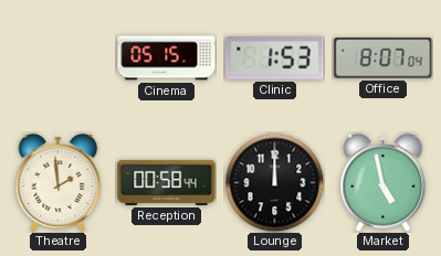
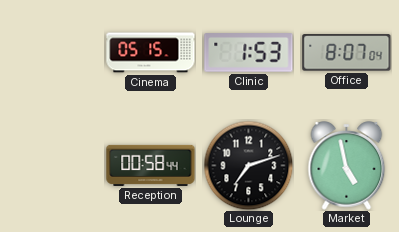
Theatre: 1:59 -> none (59, 183)
Lounge: 12:00 -> 7:12 (248, 165)
